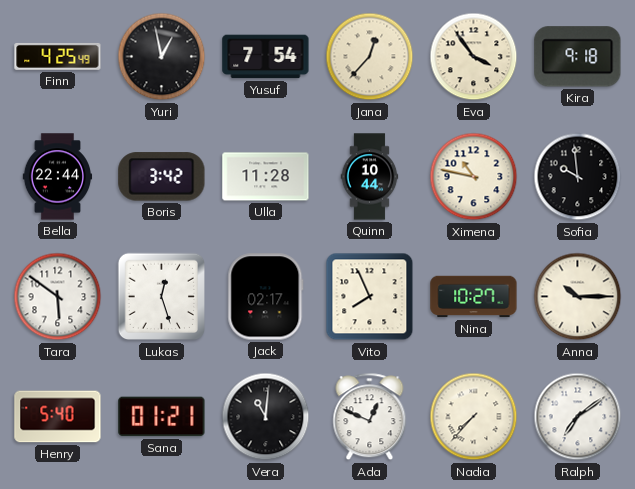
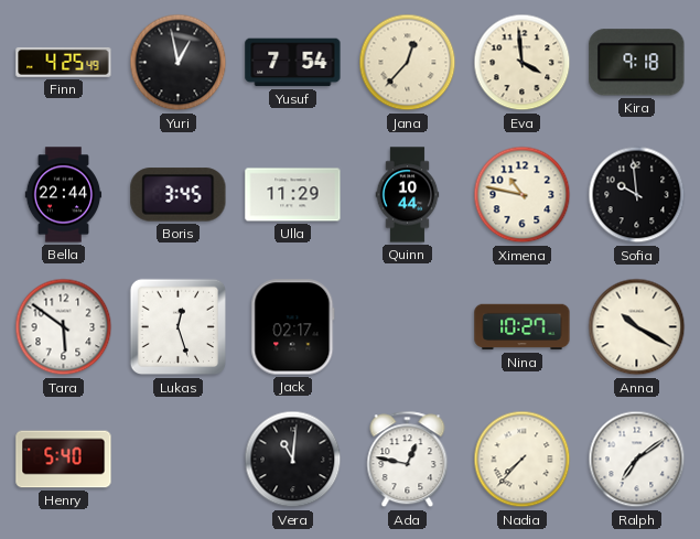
Eva: 3:54 -> 3:59 (523, 63)
Boris: 3:42 -> 3:45 (179, 195)
Ulla: 11:28 -> 11:29 (293, 195)
Vito: 7:56 -> none (370, 297)
Anna: 10:15 -> 10:20 (637, 327)
Sana: 01:21 -> none (162, 417)
Ada: 12:49 -> 12:47 (408, 460)
